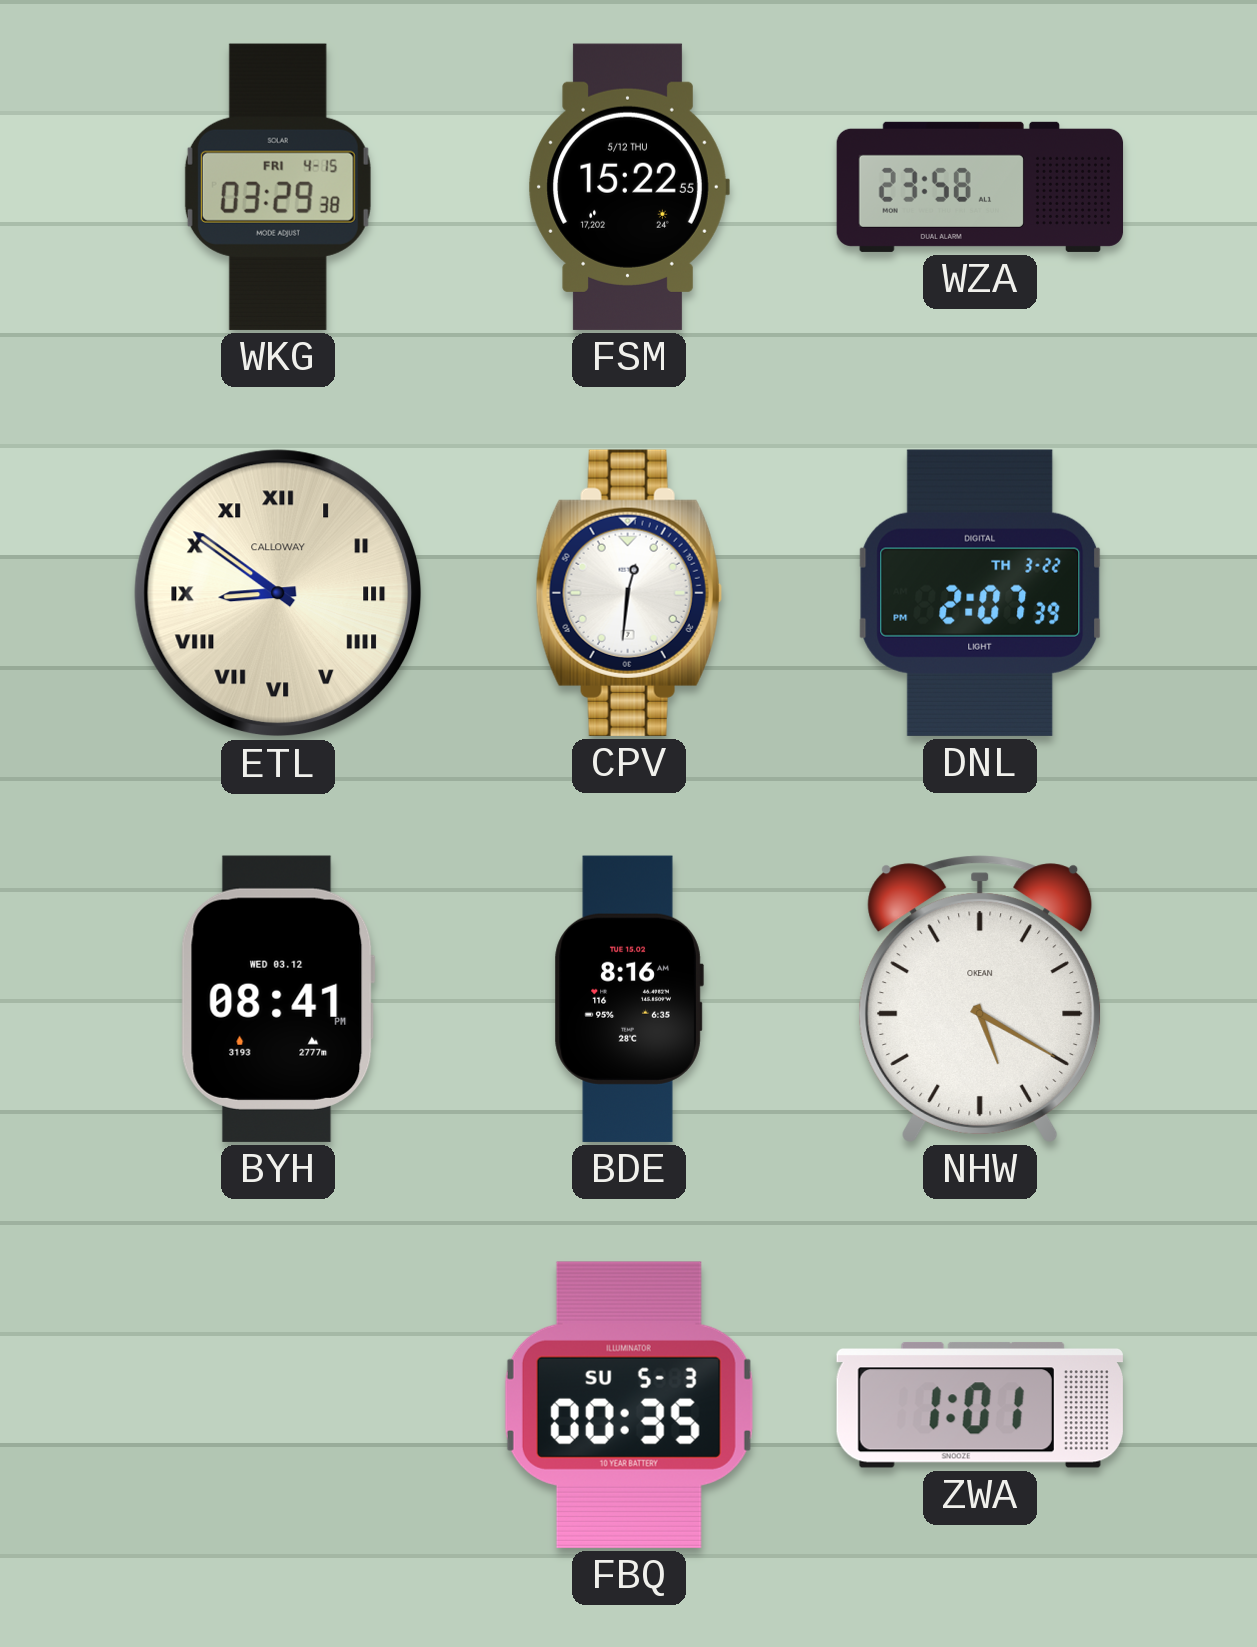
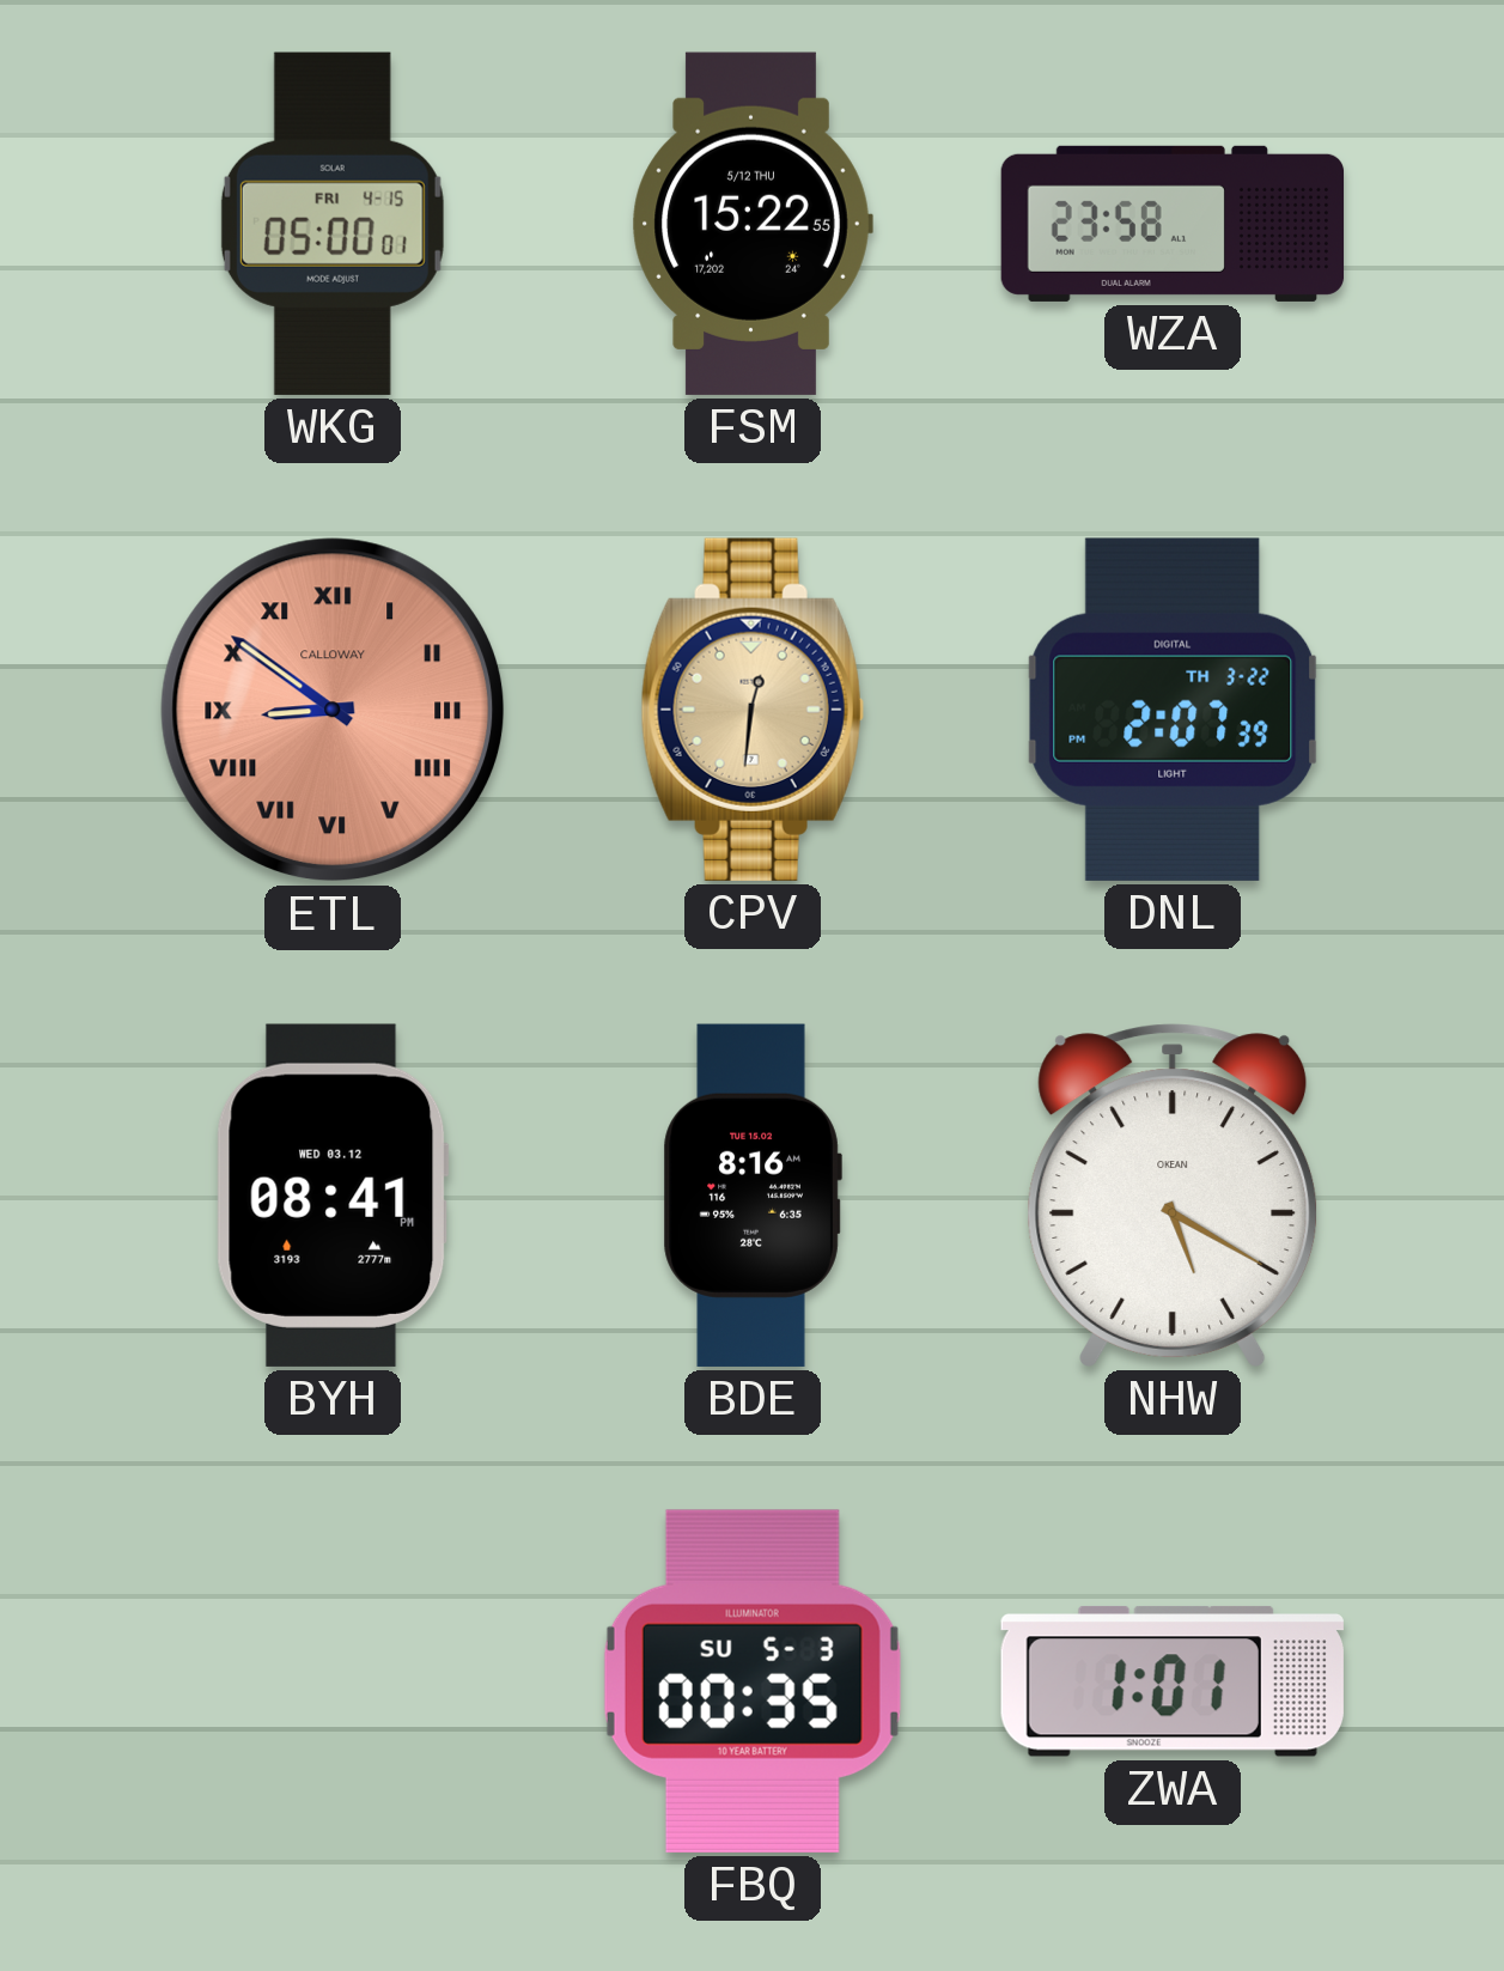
WKG: 03:29 -> 05:00 (333, 224)
ETL dial: cream -> salmon (333, 710)
CPV dial: white -> champagne (753, 710)
